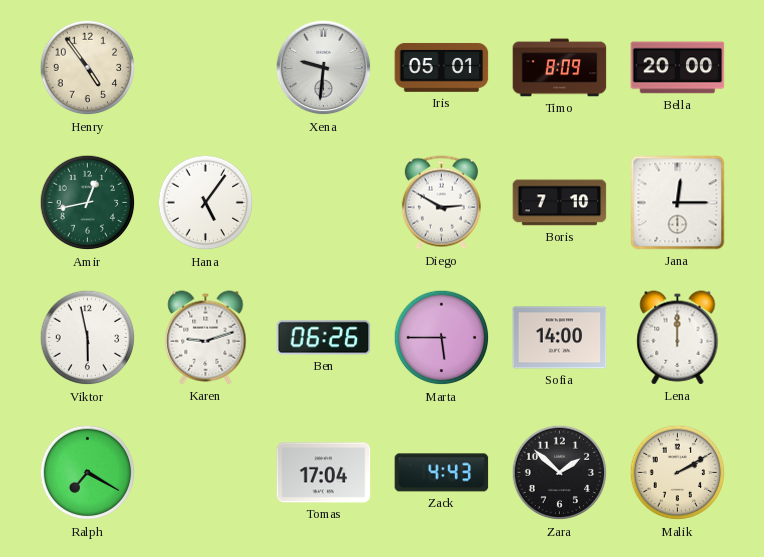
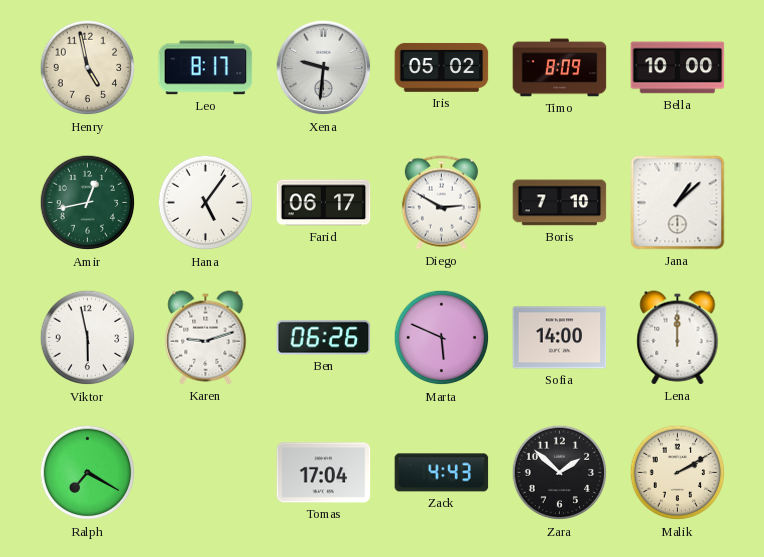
Henry: 4:54 -> 4:58 (88, 68)
Leo: none -> 8:17 (206, 68)
Iris: 05:01 -> 05:02 (442, 68)
Bella: 20:00 -> 10:00 (678, 68)
Farid: none -> 06:17 (324, 203)
Jana: 12:15 -> 1:08 (678, 203)
Marta: 5:45 -> 5:49 (442, 338)
